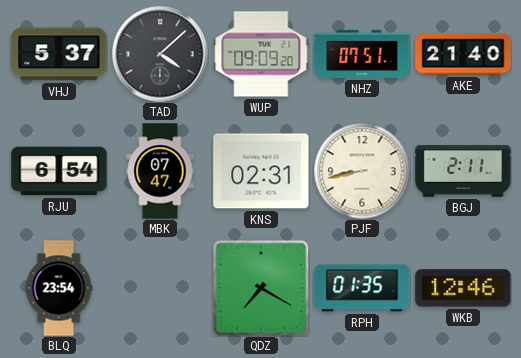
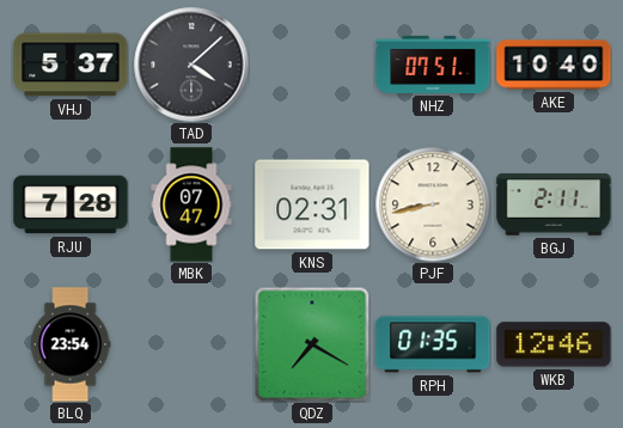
WUP: 09:09 -> none (261, 54)
AKE: 21:40 -> 10:40 (554, 65)
RJU: 6:54 -> 7:28 (71, 204)
